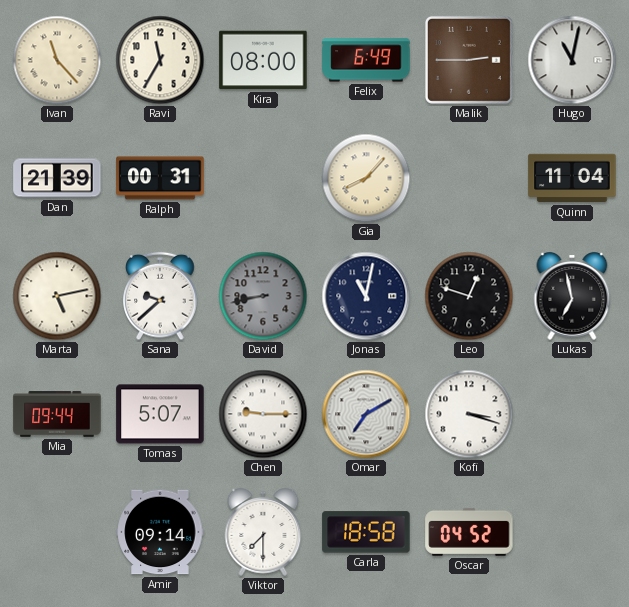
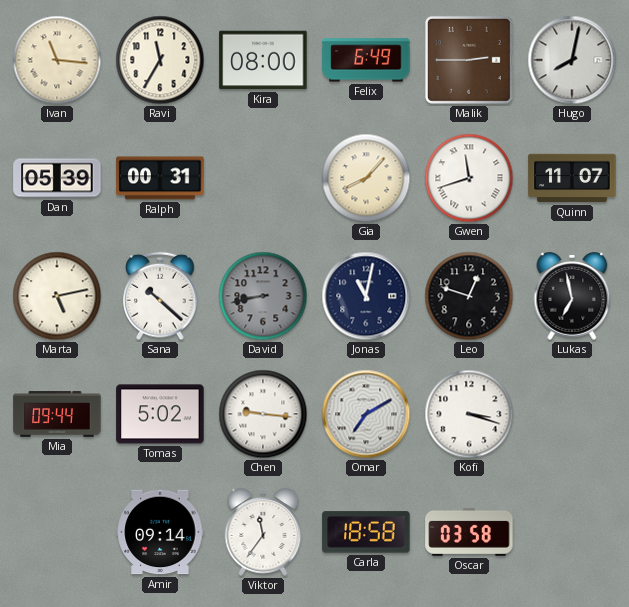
Ivan: 11:23 -> 11:16 (57, 60)
Hugo: 11:02 -> 8:02 (572, 60)
Dan: 21:39 -> 05:39 (57, 178)
Gwen: none -> 11:42 (469, 178)
Quinn: 11:04 -> 11:07 (572, 178)
Sana: 9:38 -> 10:22 (160, 296)
Tomas: 5:07 -> 5:02 (160, 414)
Chen: 9:15 -> 9:16 (263, 414)
Viktor: 7:30 -> 11:36 (263, 532)
Oscar: 04:52 -> 03:58 (469, 532)
